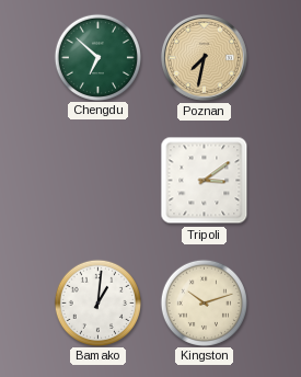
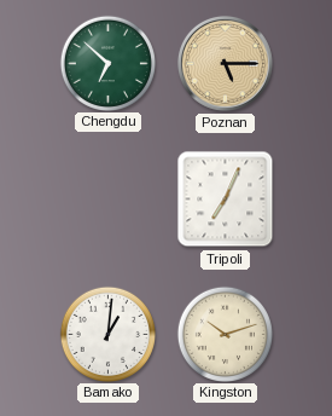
Poznan: 7:32 -> 5:15 (225, 63)
Tripoli: 3:09 -> 7:04 (226, 200)
